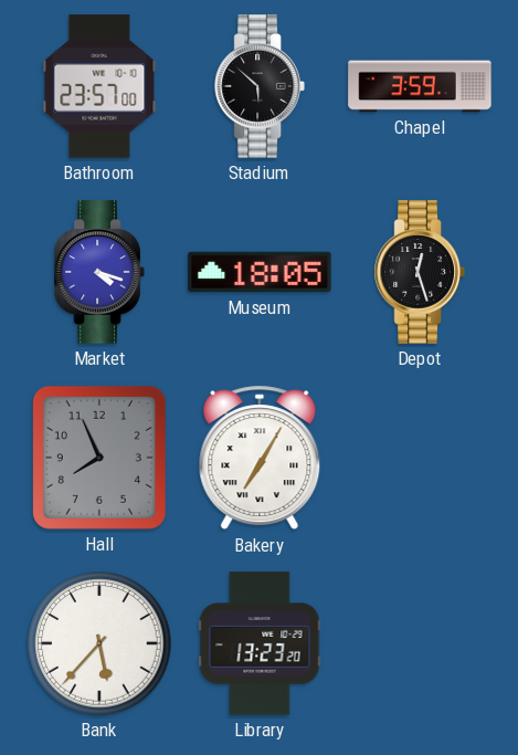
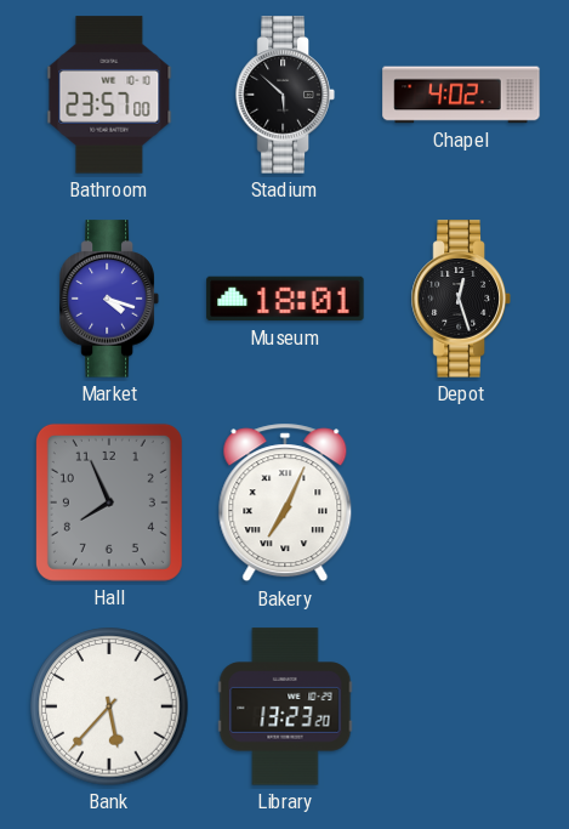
Chapel: 3:59 -> 4:02 (461, 95)
Museum: 18:05 -> 18:01 (285, 299)
Bakery: 7:05 -> 7:04 (285, 502)
